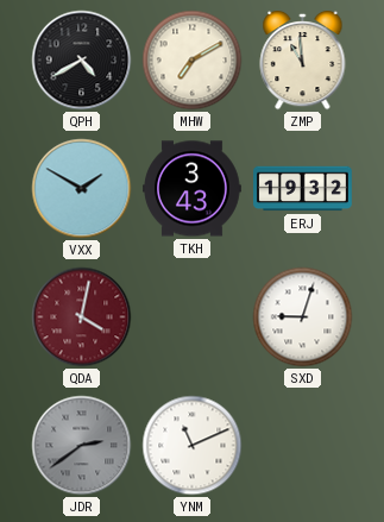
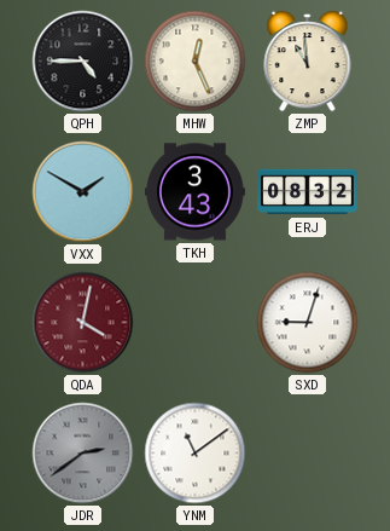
QPH: 4:40 -> 4:45 (83, 62)
MHW: 7:10 -> 12:26 (196, 62)
ERJ: 19:32 -> 08:32 (308, 192)
YNM: 11:11 -> 11:09 (196, 454)
